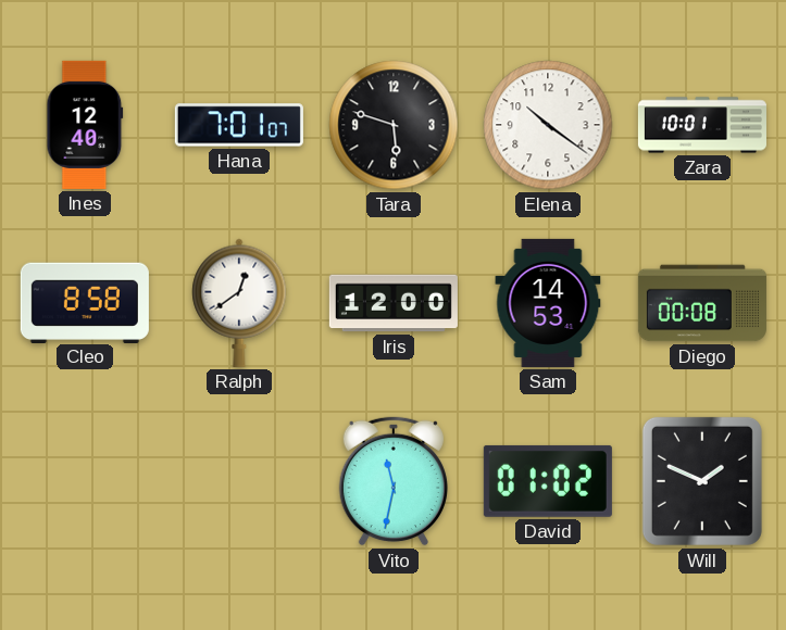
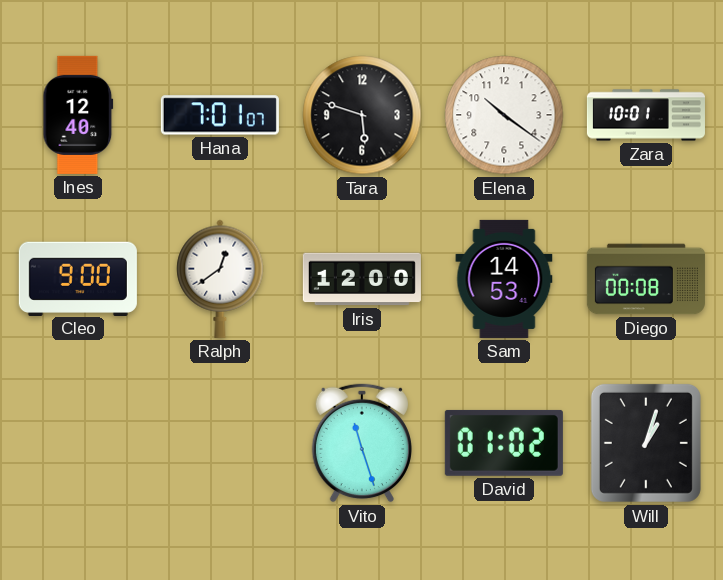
Cleo: 8:58 -> 9:00 (78, 278)
Vito: 11:32 -> 11:27 (362, 443)
Will: 1:49 -> 1:03 (646, 443)
